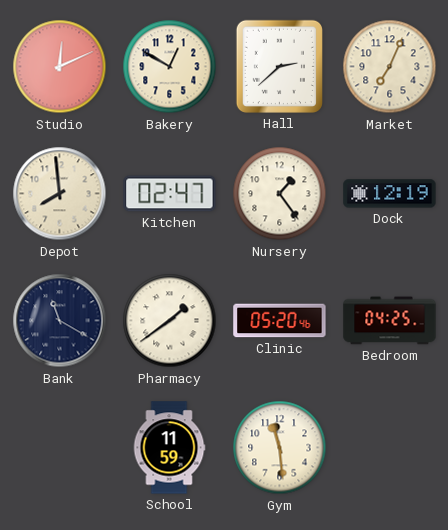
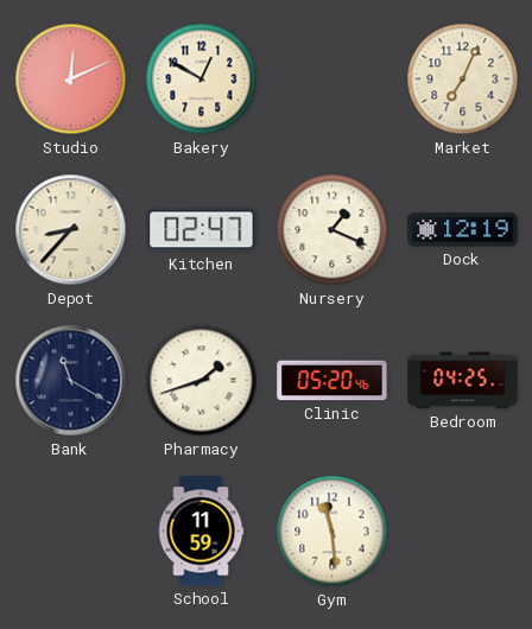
Hall: 2:38 -> none (279, 66)
Depot: 7:59 -> 8:37 (71, 230)
Nursery: 1:24 -> 1:19 (332, 230)
Pharmacy: 1:39 -> 1:42 (202, 381)
